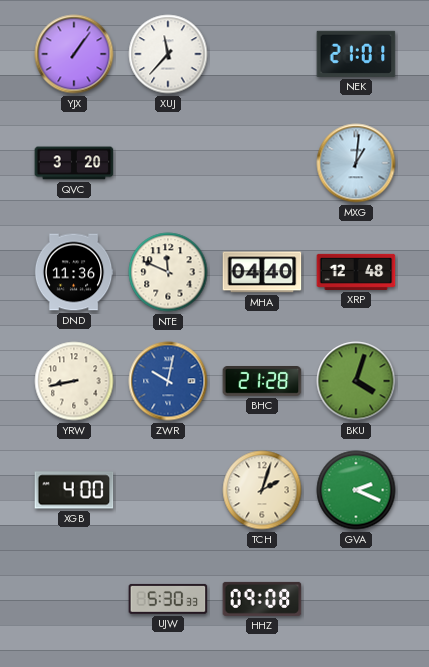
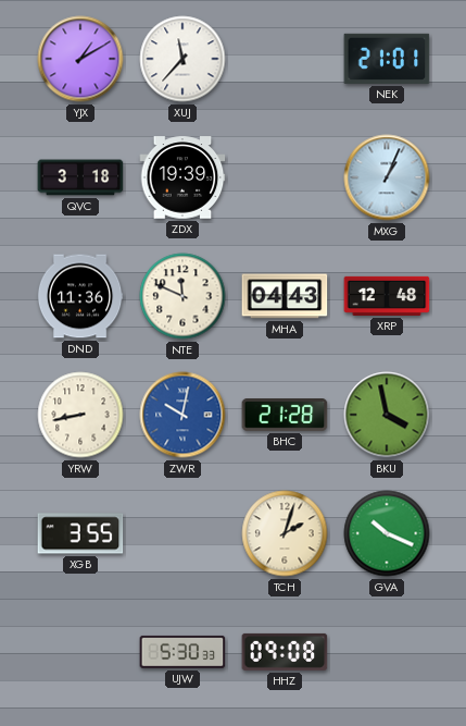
YJX: 1:06 -> 1:10 (80, 59)
QVC: 3:20 -> 3:18 (80, 177)
ZDX: none -> 19:39 (182, 177)
MXG: 1:01 -> 1:04 (387, 177)
MHA: 04:40 -> 04:43 (285, 296)
BKU: 4:03 -> 3:58 (387, 415)
XGB: 4:00 -> 3:55 (80, 533)
GVA: 2:19 -> 10:19 (387, 533)
